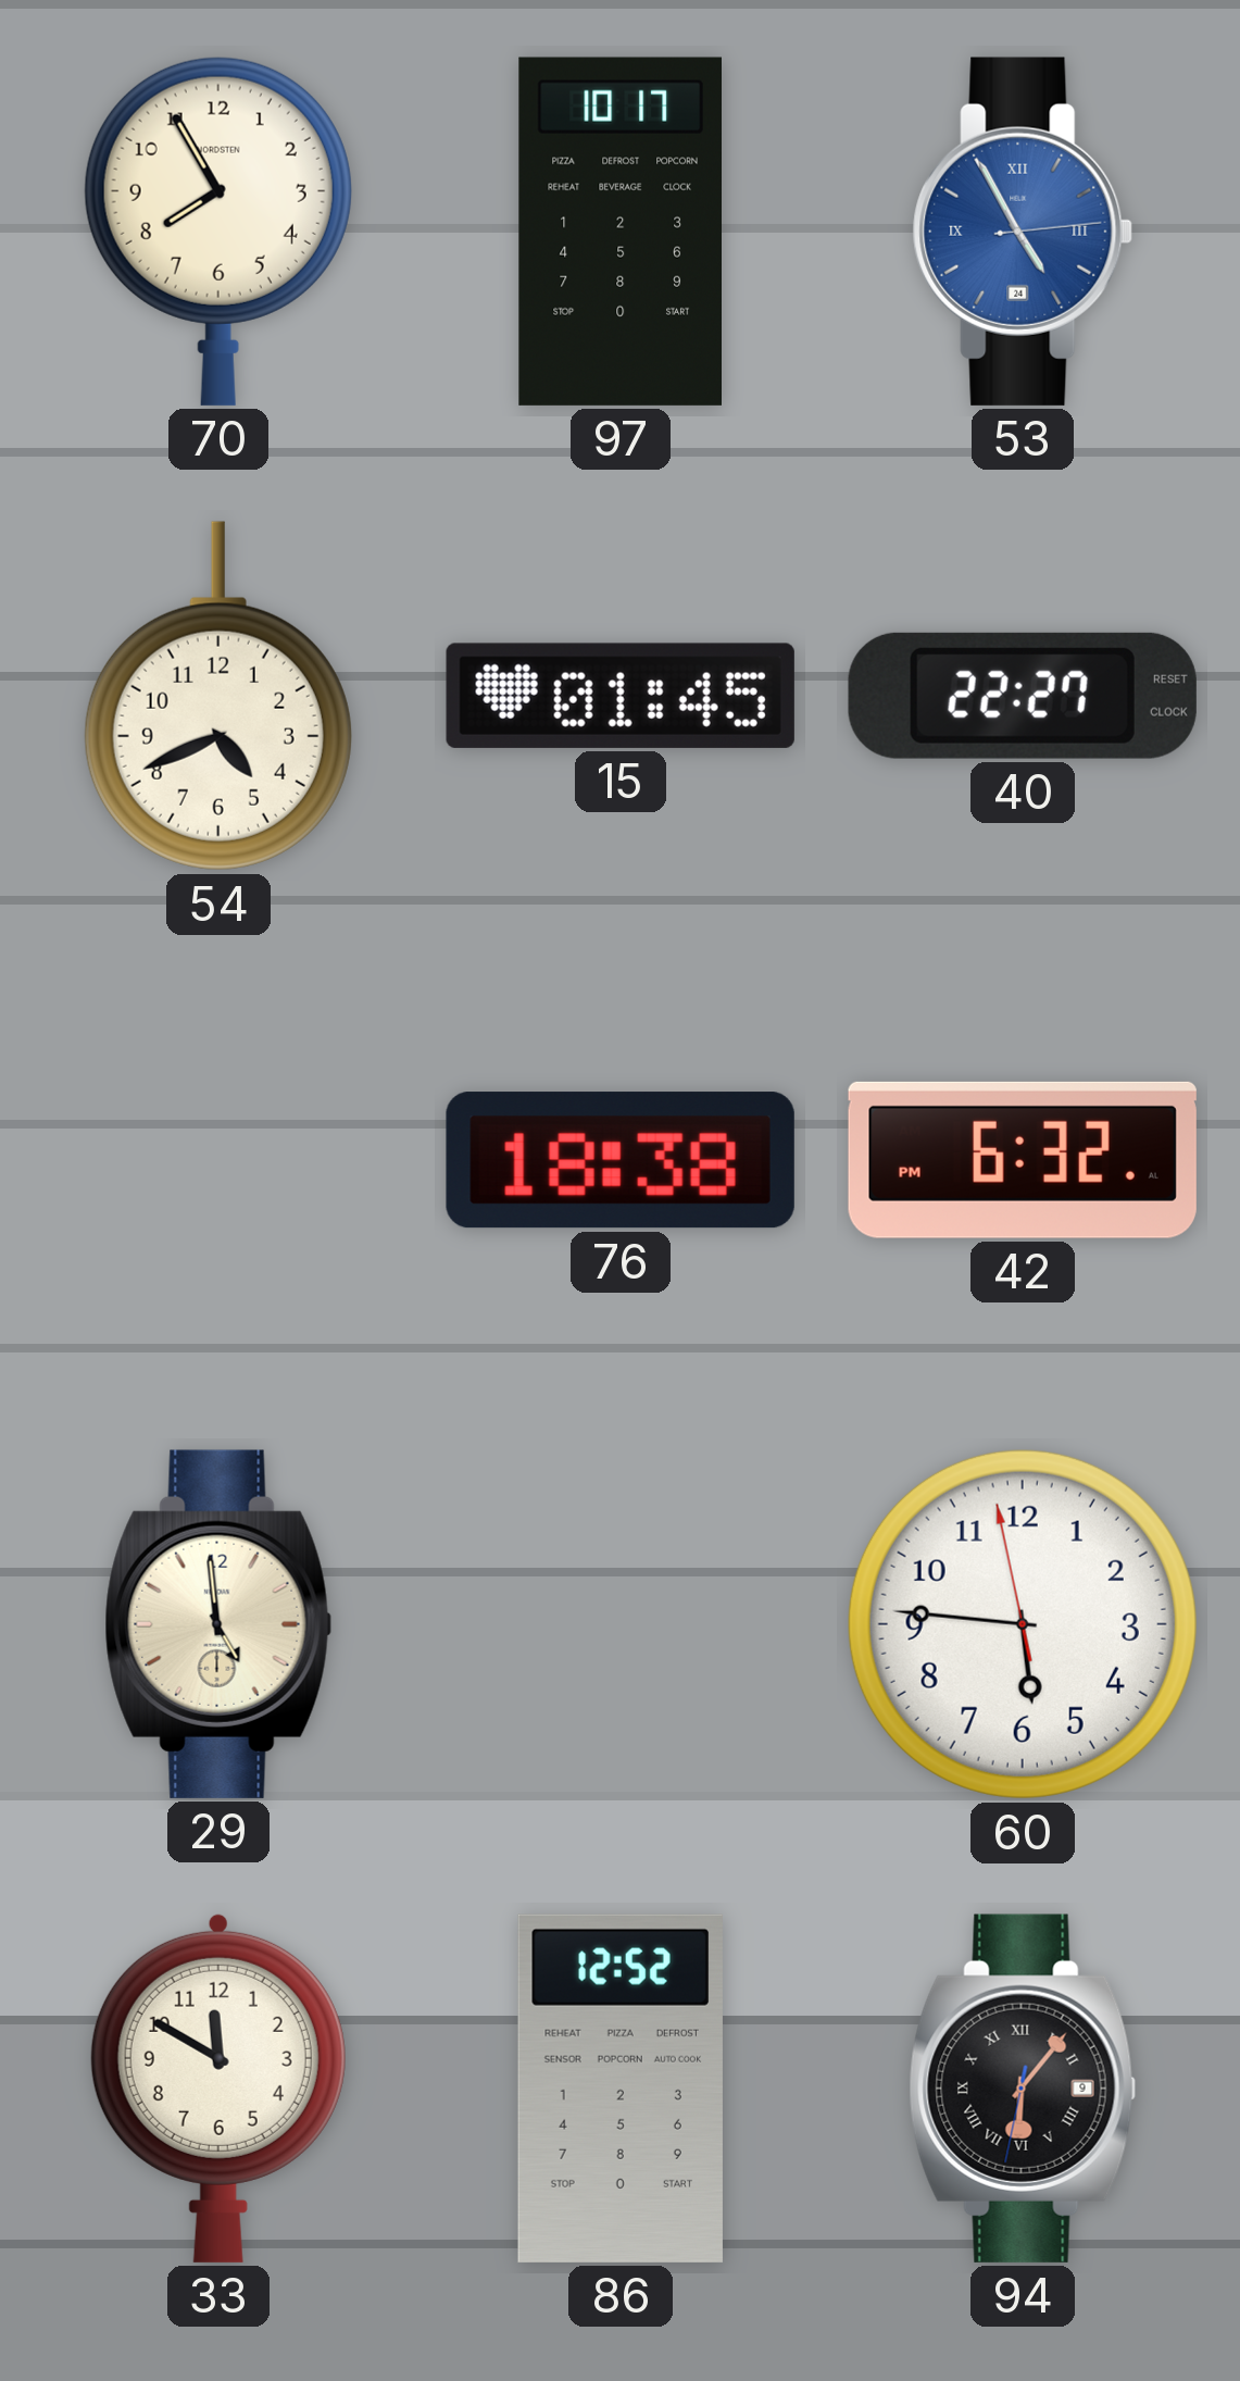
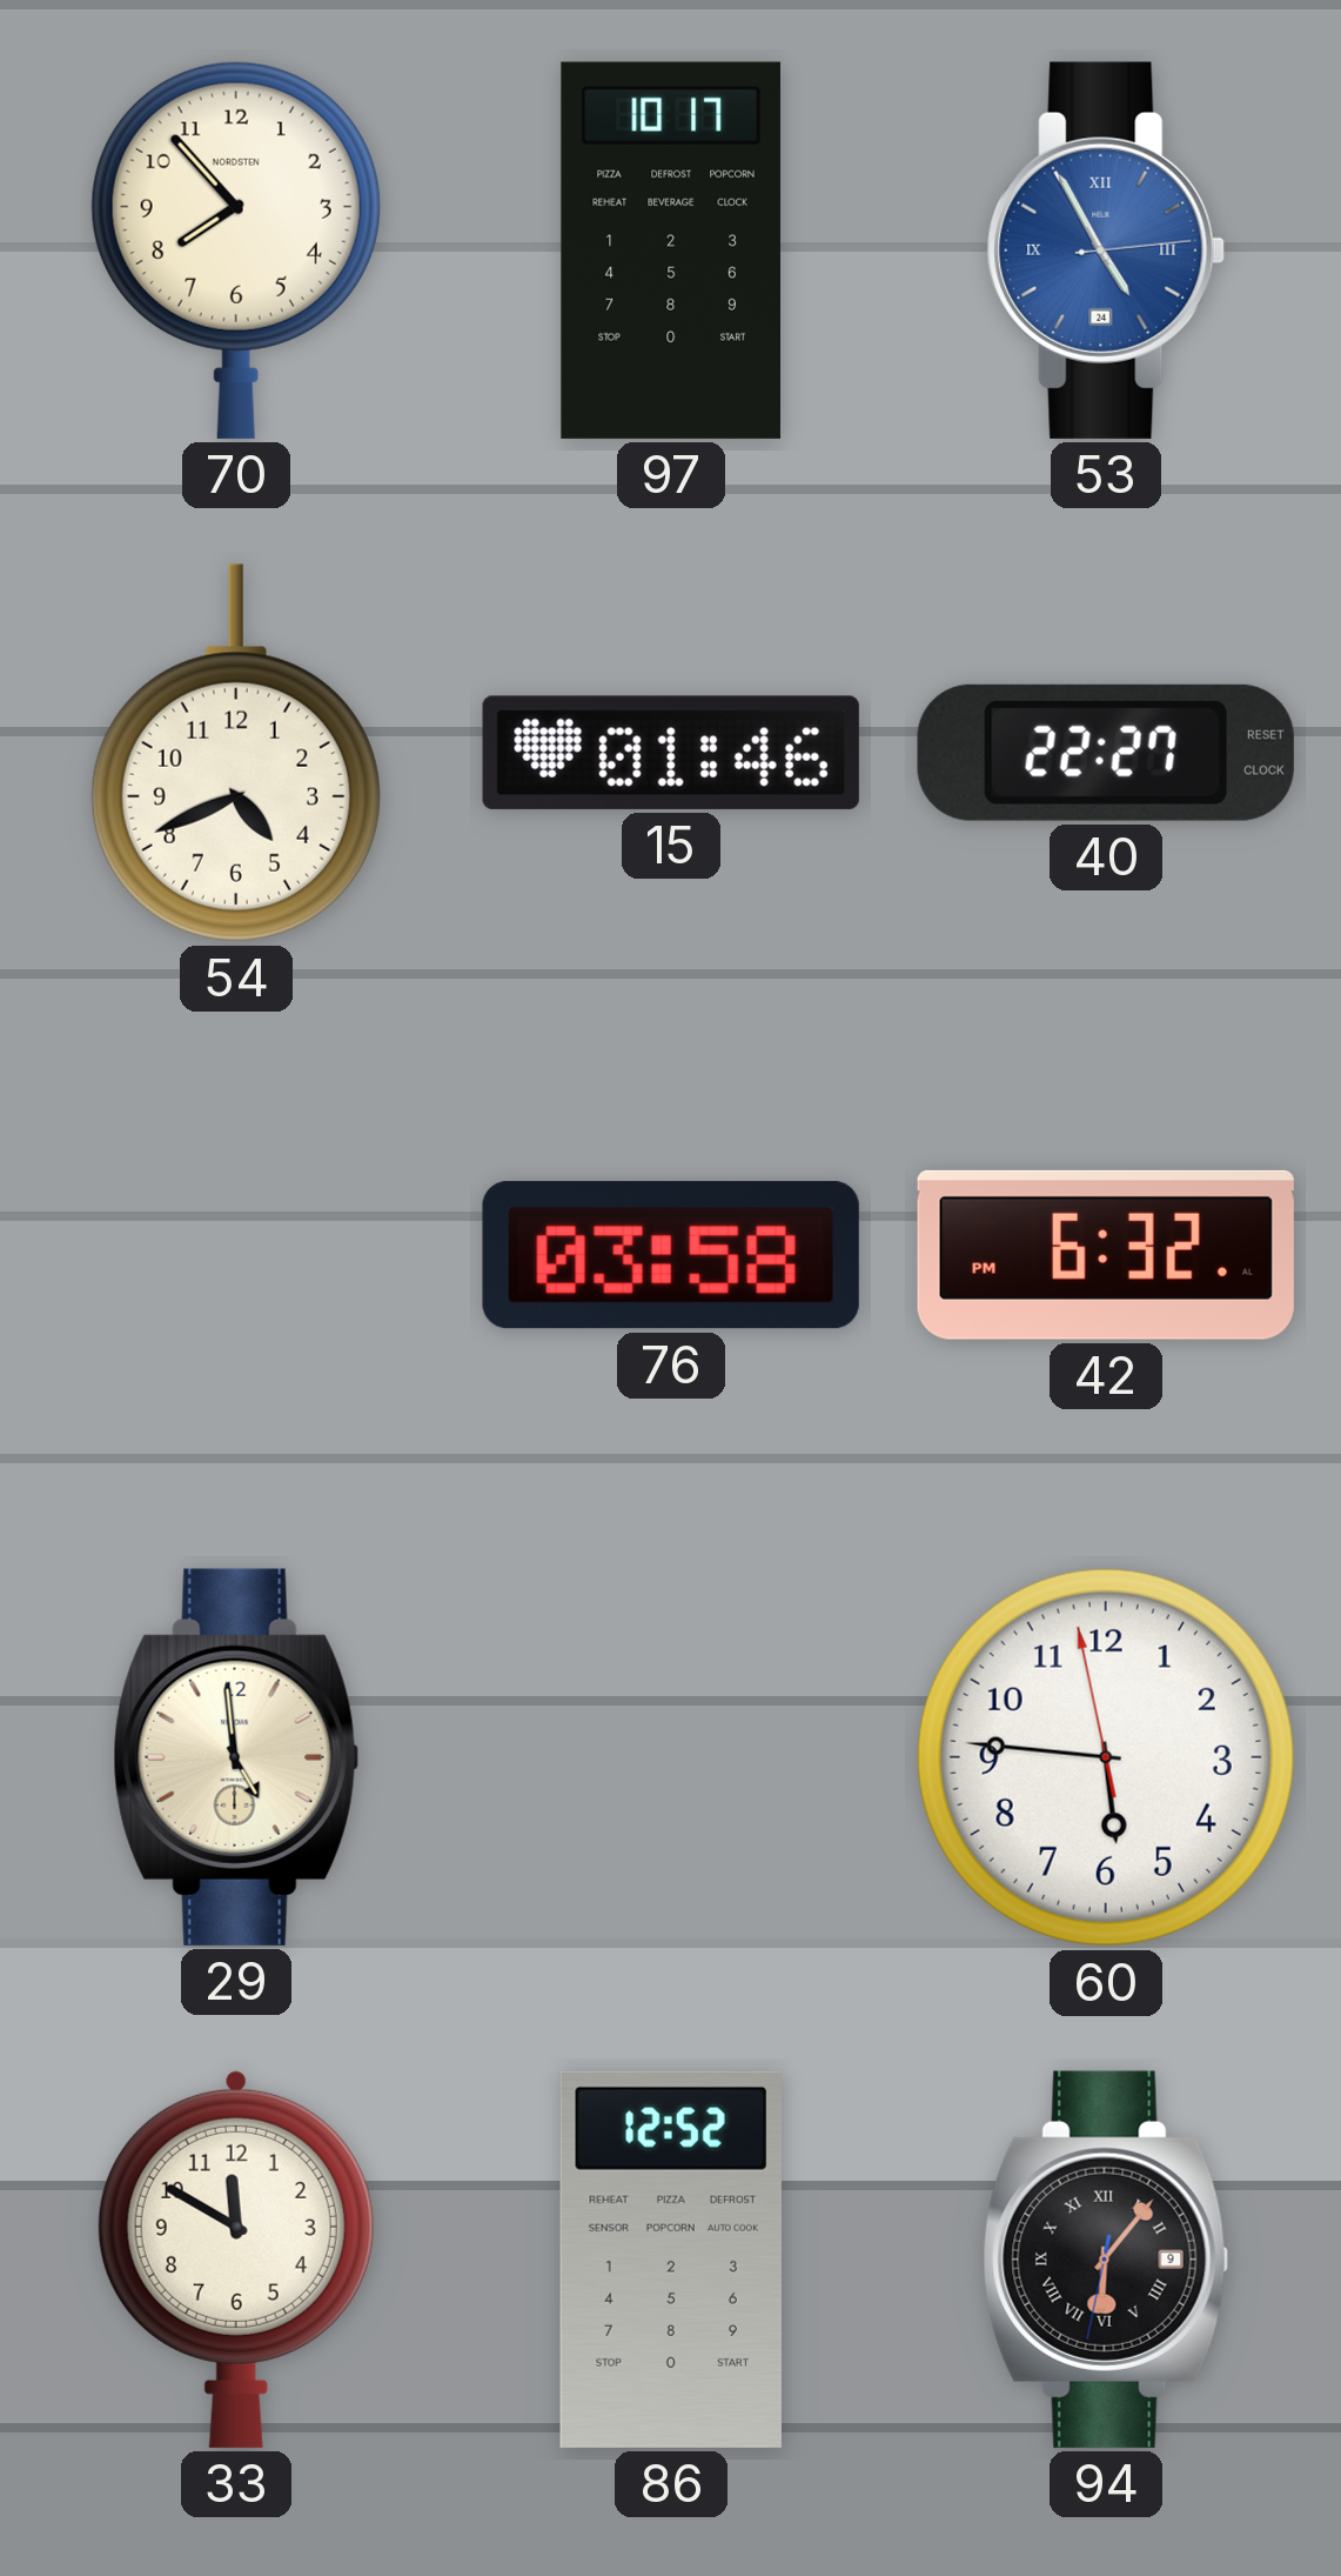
70: 7:55 -> 7:53 (236, 249)
15: 01:45 -> 01:46 (671, 753)
76: 18:38 -> 03:58 (671, 1255)
